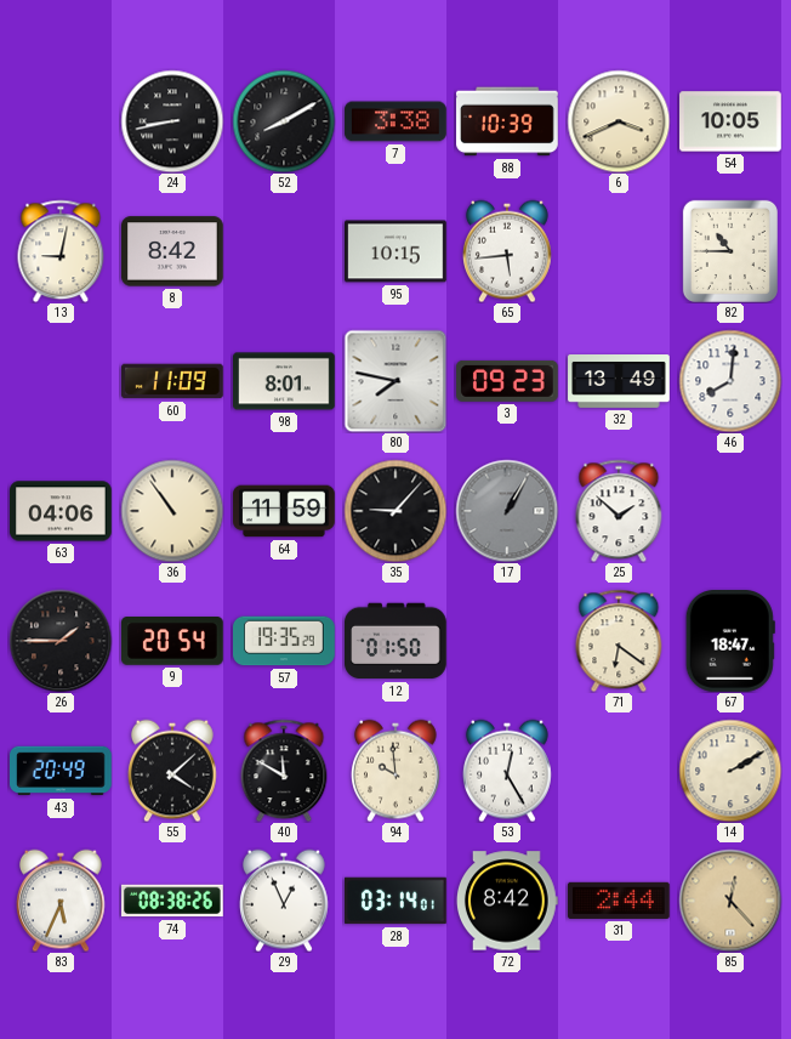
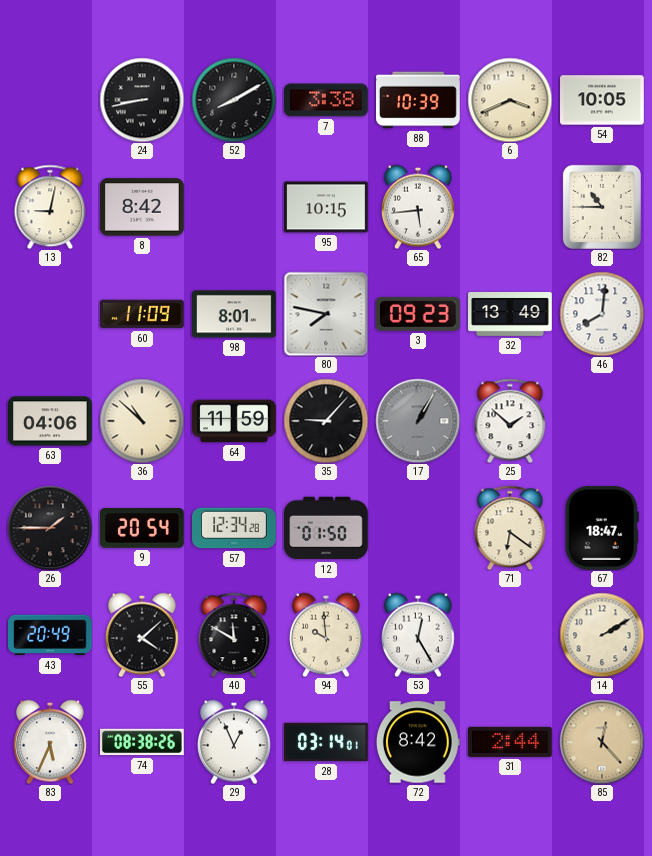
36: 10:54 -> 10:52 (142, 421)
57: 19:35 -> 12:34 (234, 528)
